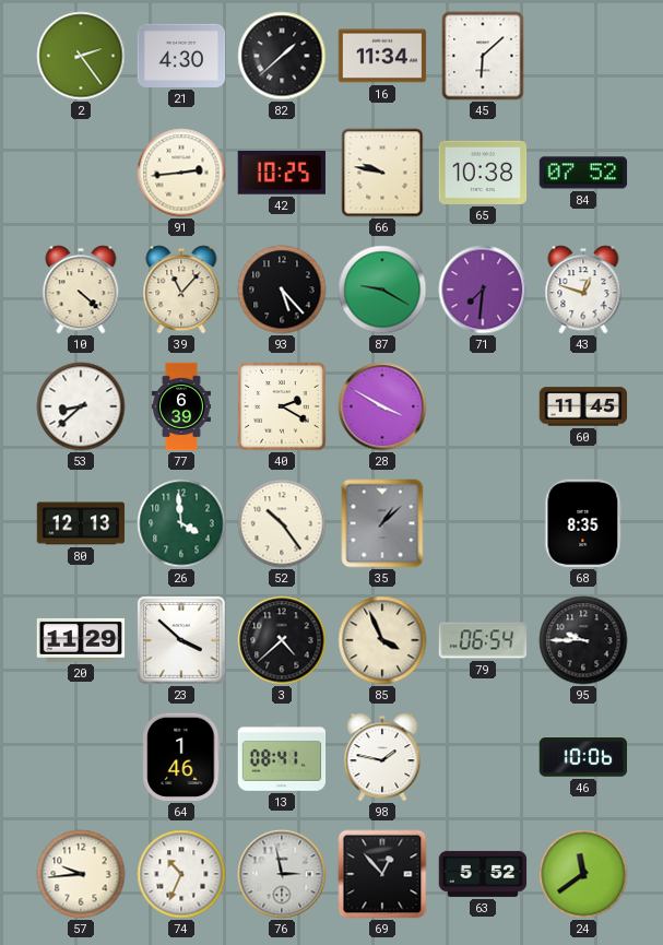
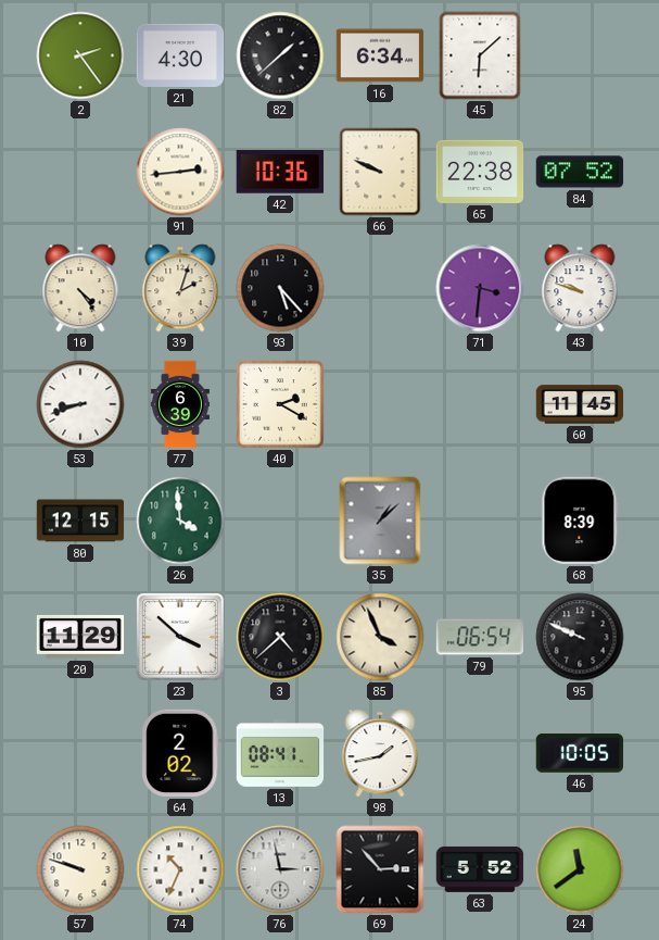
16: 11:34 -> 6:34 (380, 55)
42: 10:25 -> 10:36 (279, 173)
66: 9:47 -> 9:49 (380, 172)
65: 10:38 -> 22:38 (480, 172)
10: 4:22 -> 4:24 (80, 288)
39: 11:07 -> 2:03 (180, 288)
87: 9:20 -> none (382, 290)
71: 7:31 -> 3:31 (480, 288)
43: 12:48 -> 9:48 (580, 288)
53: 8:38 -> 8:42 (80, 404)
28: 3:50 -> none (382, 406)
80: 12:13 -> 12:15 (80, 521)
52: 10:24 -> none (282, 523)
68: 8:35 -> 8:39 (580, 521)
95: 9:45 -> 9:49 (580, 637)
64: 1:46 -> 2:02 (180, 753)
98: 1:47 -> 1:43 (380, 753)
46: 10:06 -> 10:05 (579, 754)
57: 9:44 -> 9:48 (80, 869)
69: 12:53 -> 2:53 (380, 869)
